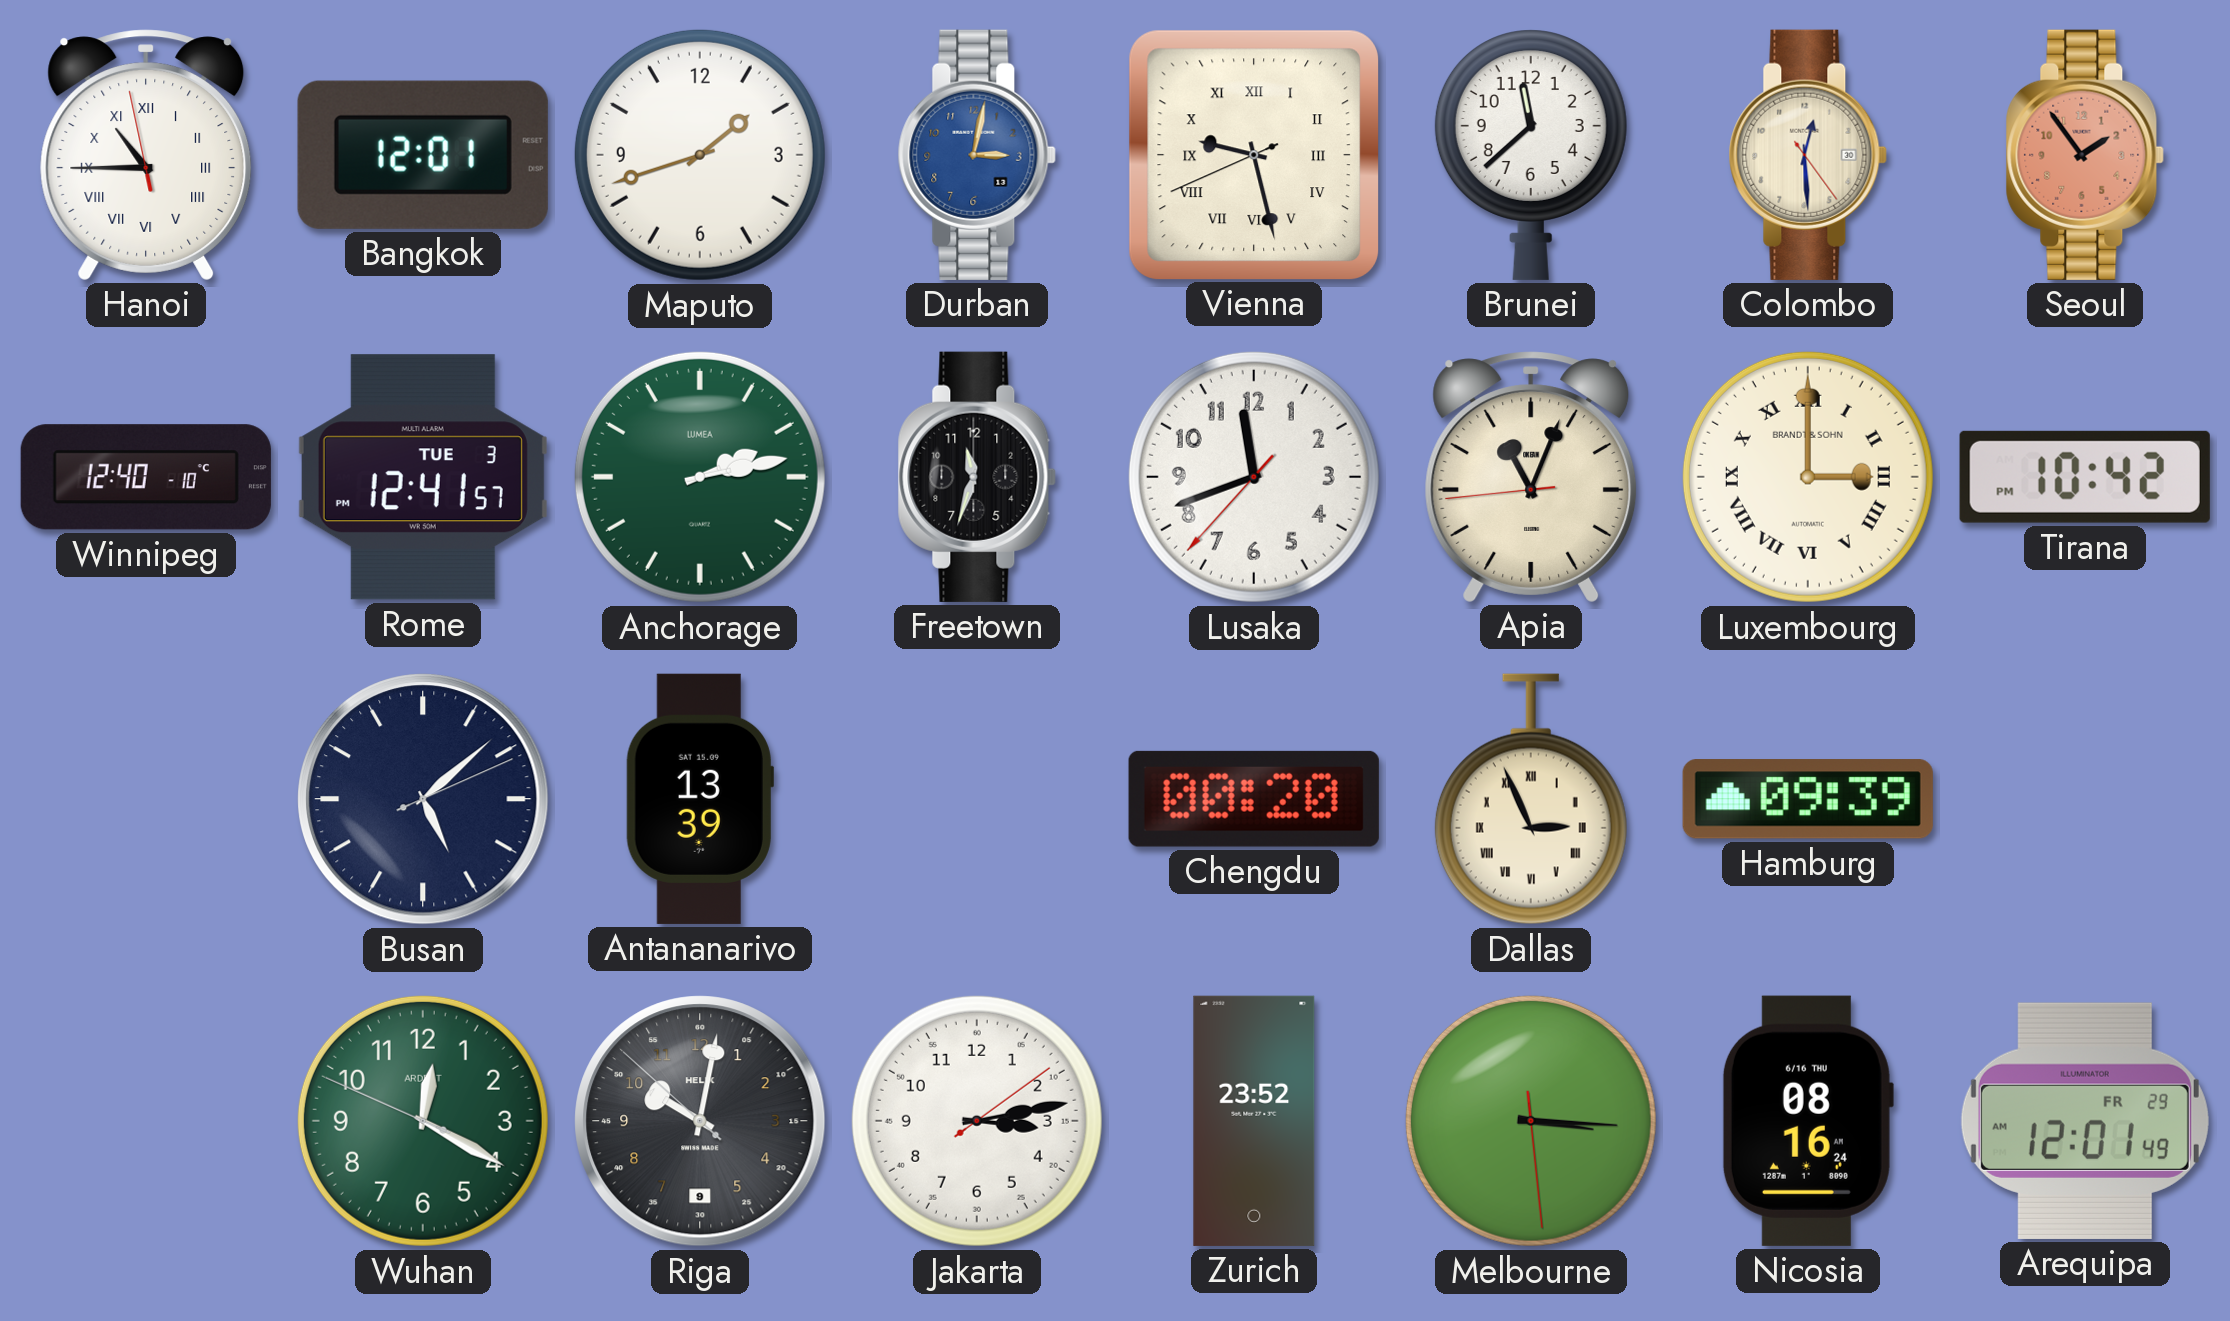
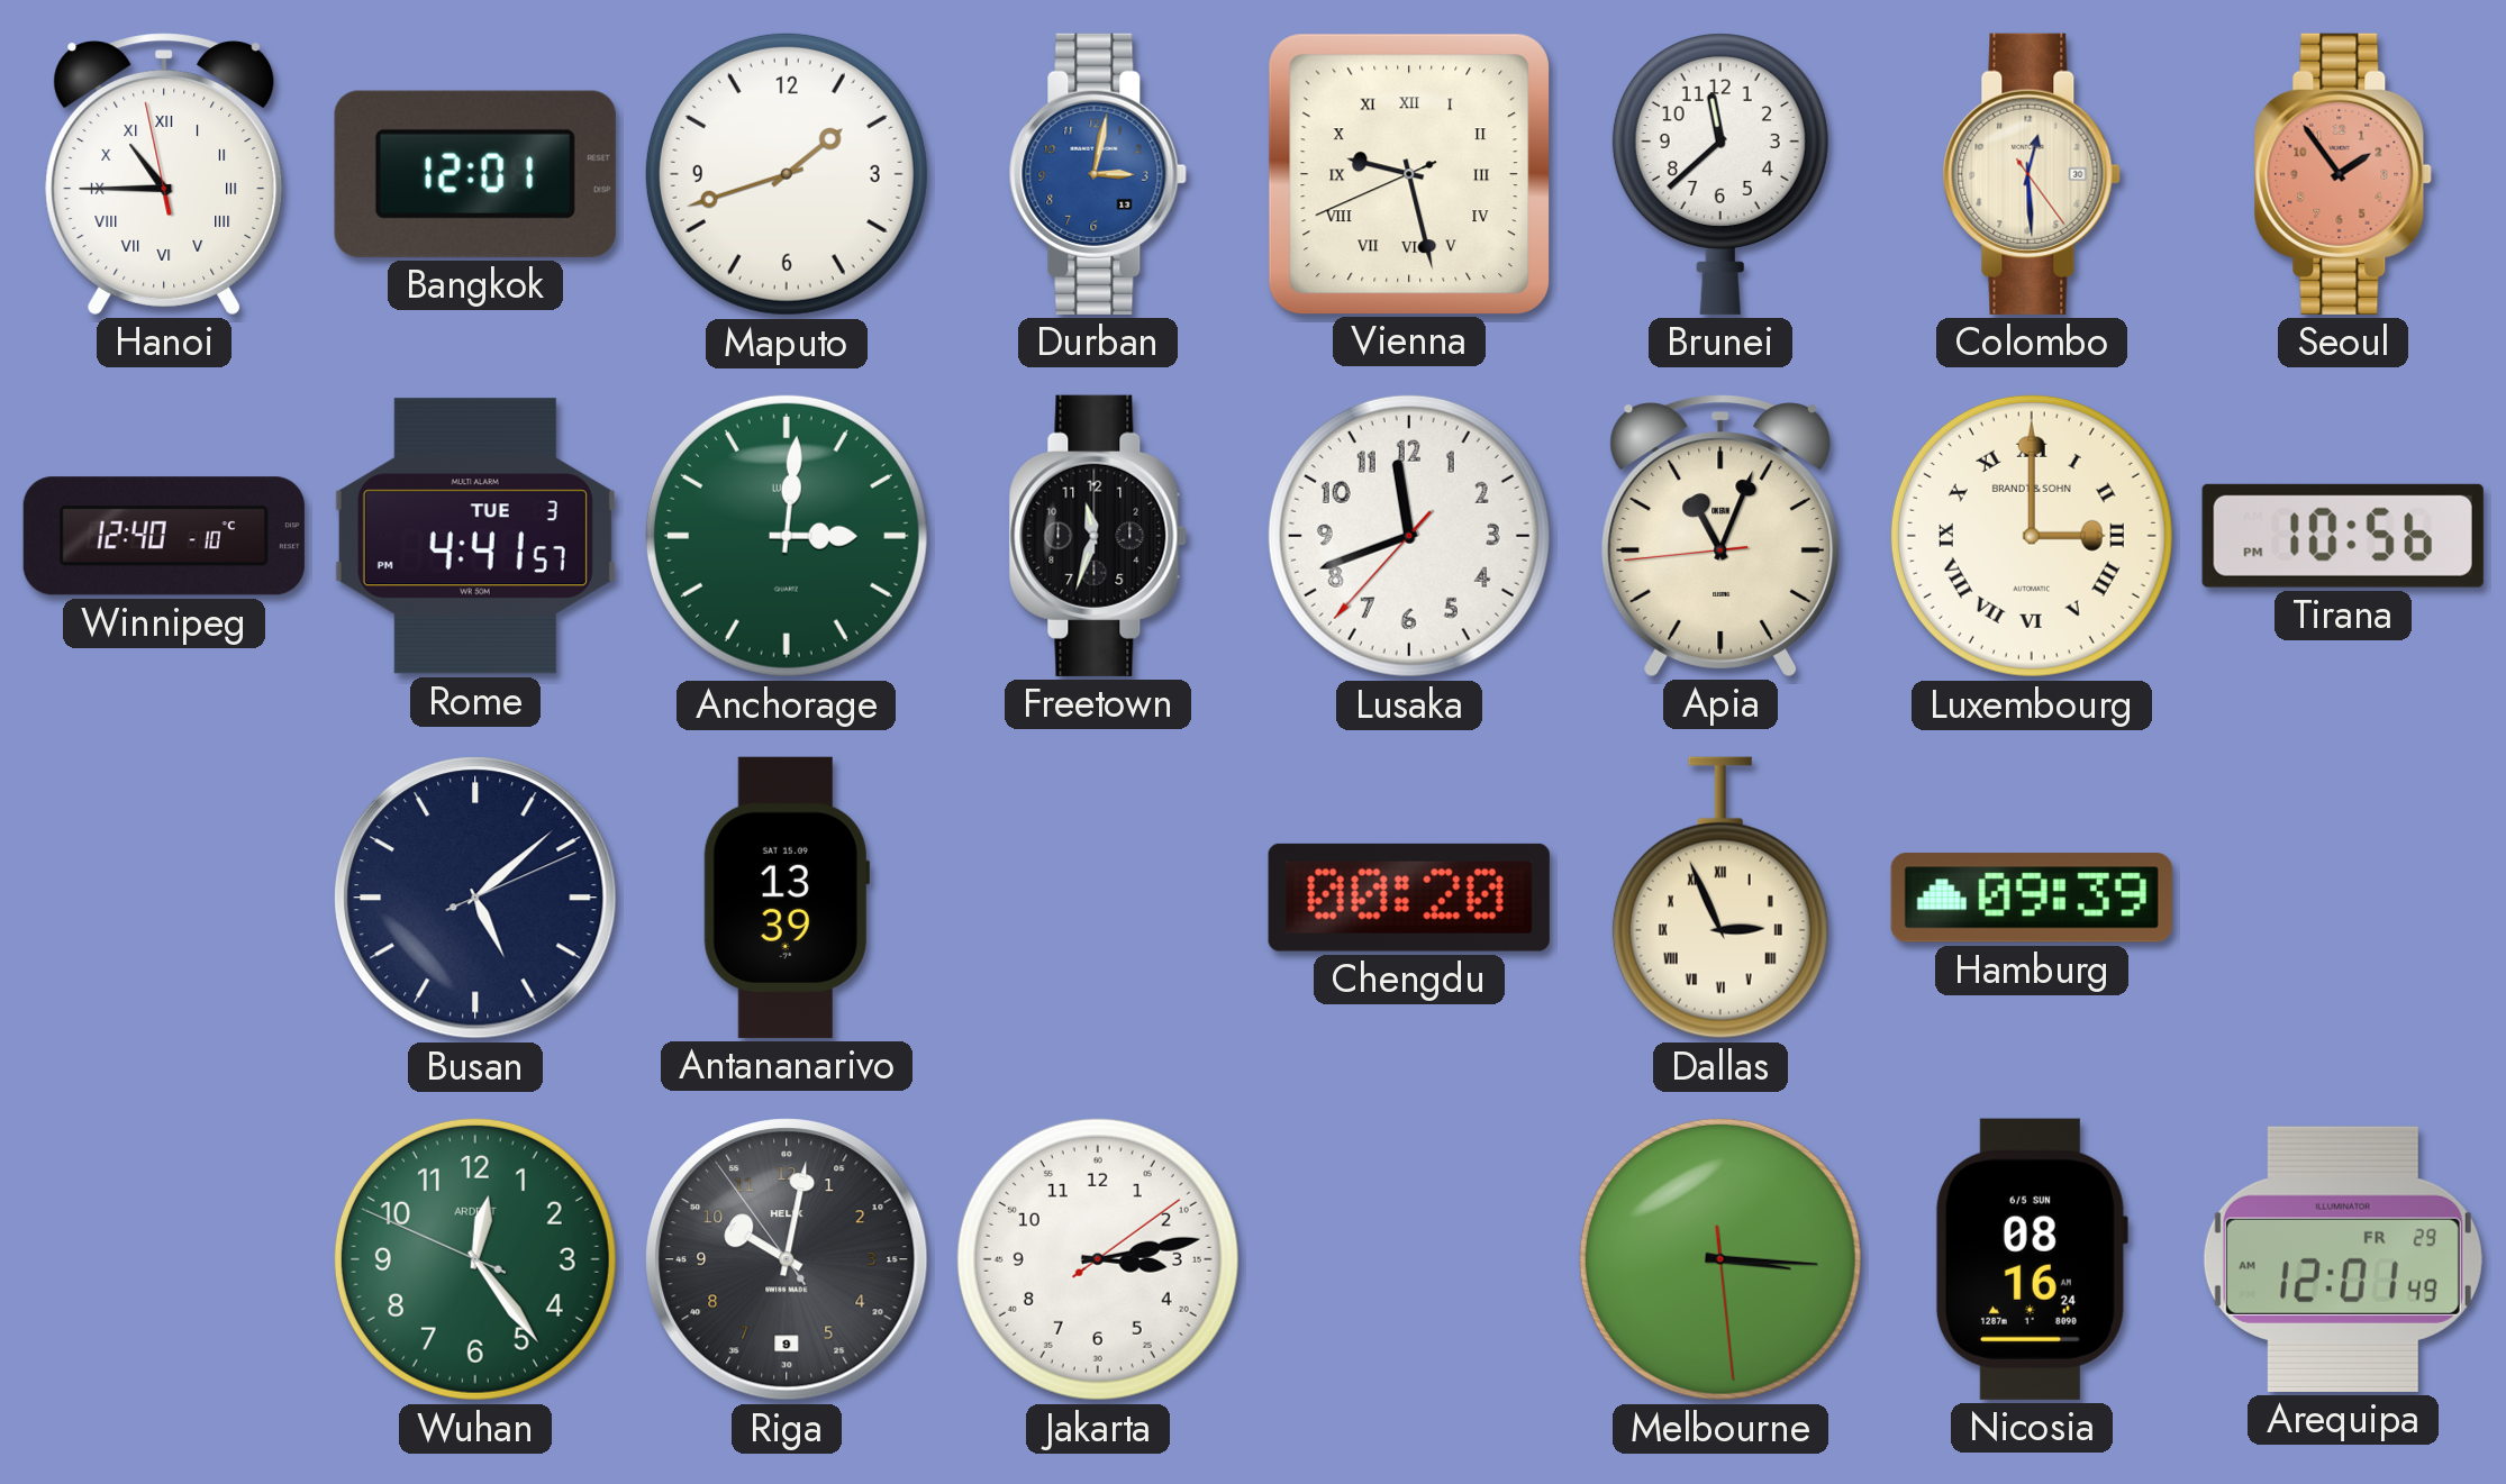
Rome: 12:41 -> 4:41 (475, 536)
Anchorage: 2:13 -> 3:01 (787, 536)
Tirana: 10:42 -> 10:56 (2343, 536)
Wuhan: 12:19 -> 12:23 (475, 1259)
Riga: 10:01:52 -> 10:01:54 (787, 1259)
Zurich: 23:52 -> none (1254, 1121)
Nicosia date: 6/16 THU -> 6/5 SUN (2031, 1259)
